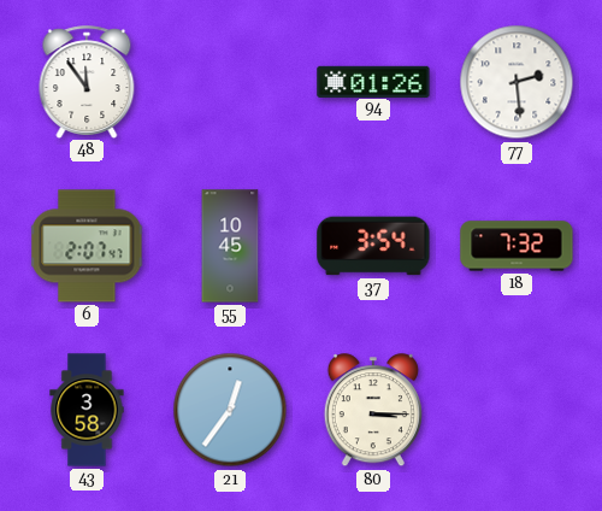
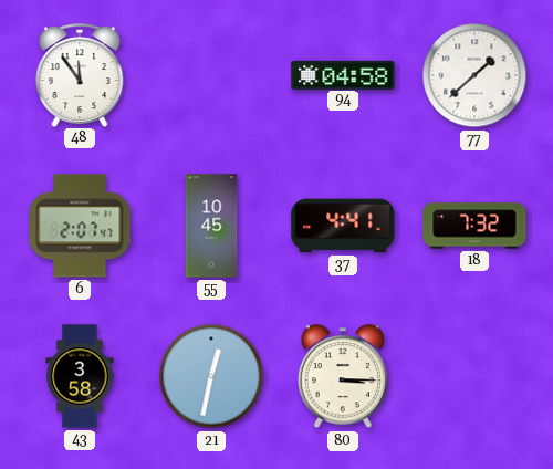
94: 01:26 -> 04:58 (343, 74)
77: 2:29 -> 1:38 (474, 75)
37: 3:54 -> 4:41 (343, 226)
21: 12:36 -> 12:32 (211, 376)
